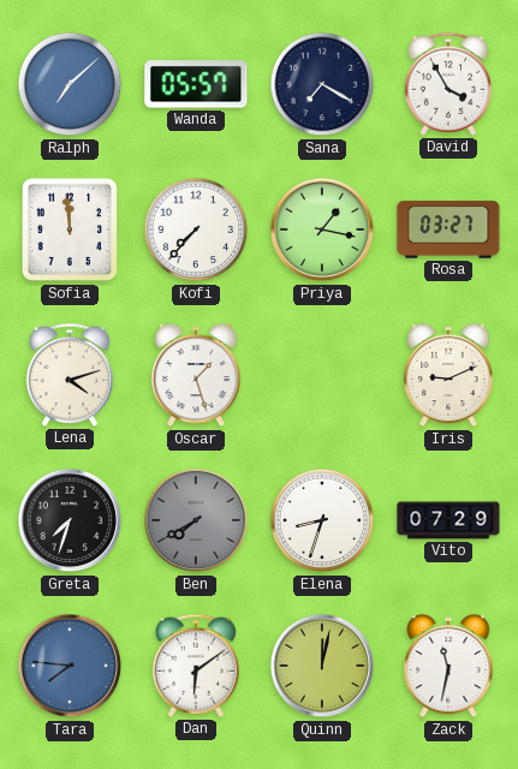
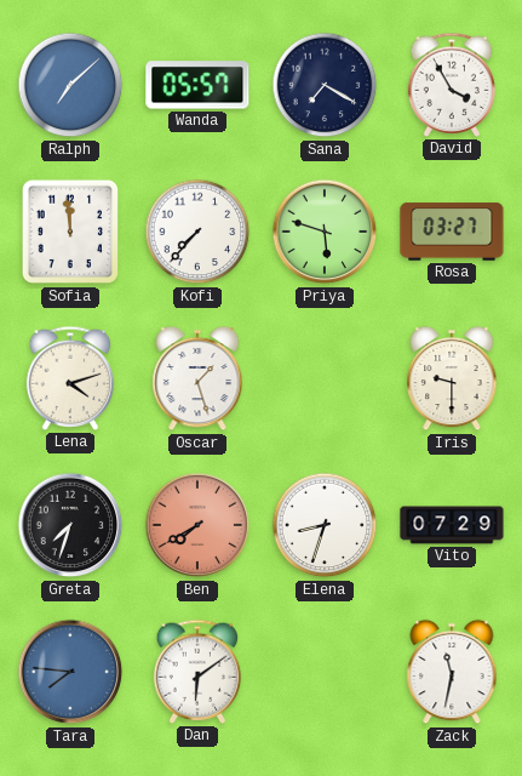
Priya: 1:17 -> 5:48 (325, 232)
Iris: 9:11 -> 9:30 (452, 378)
Ben dial: grey -> salmon (197, 525)
Quinn: 12:02 -> none (322, 666)
